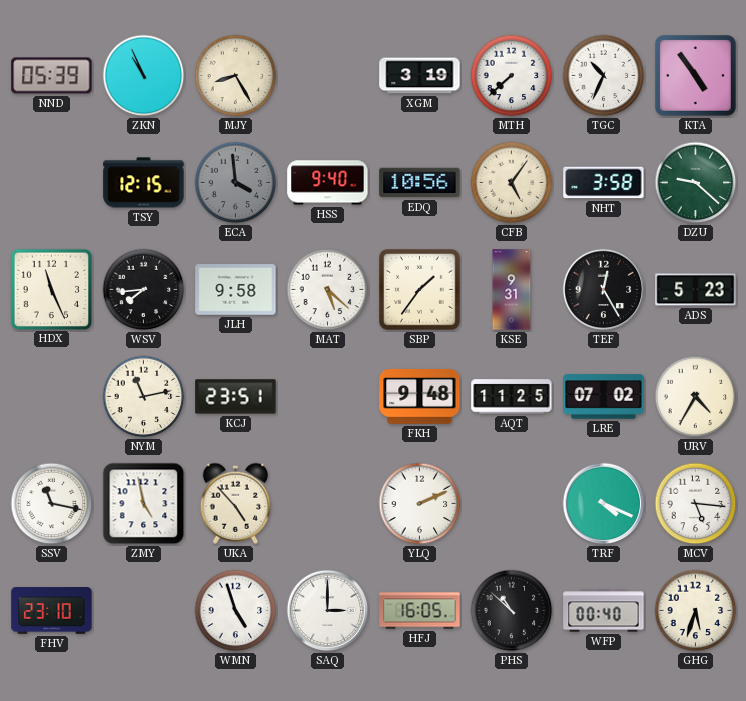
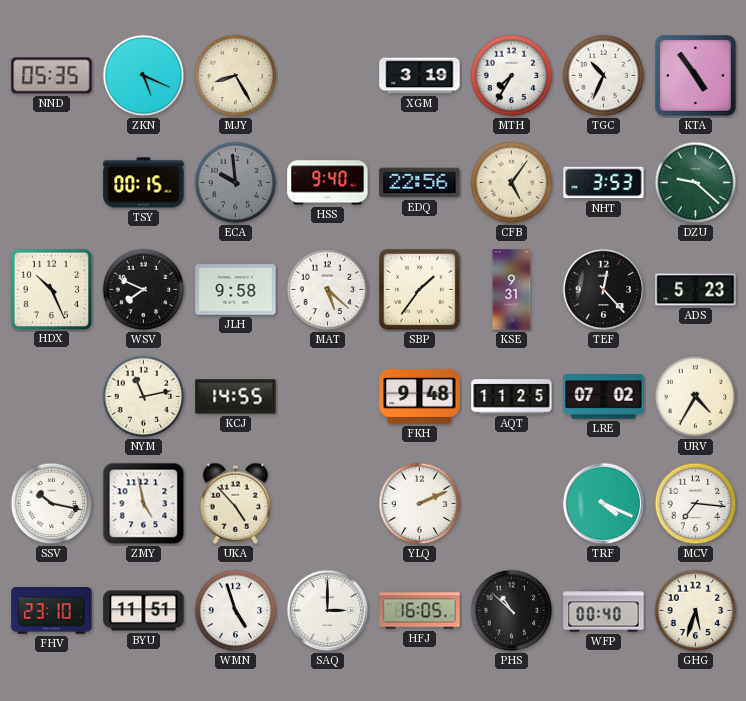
NND: 05:39 -> 05:35 (52, 76)
ZKN: 10:56 -> 5:19 (144, 76)
MTH: 7:38 -> 7:35 (512, 76)
TSY: 12:15 -> 00:15 (144, 183)
ECA: 3:59 -> 9:59 (236, 183)
EDQ: 10:56 -> 22:56 (420, 183)
NHT: 3:58 -> 3:53 (604, 183)
HDX: 11:26 -> 10:26 (51, 289)
WSV: 7:44 -> 7:49 (144, 290)
TEF: 12:25 -> 12:23 (604, 290)
KCJ: 23:51 -> 14:55 (236, 397)
SSV: 11:17 -> 10:17 (52, 504)
MCV: 5:16 -> 7:16 (696, 504)
BYU: none -> 11:51 (144, 611)
